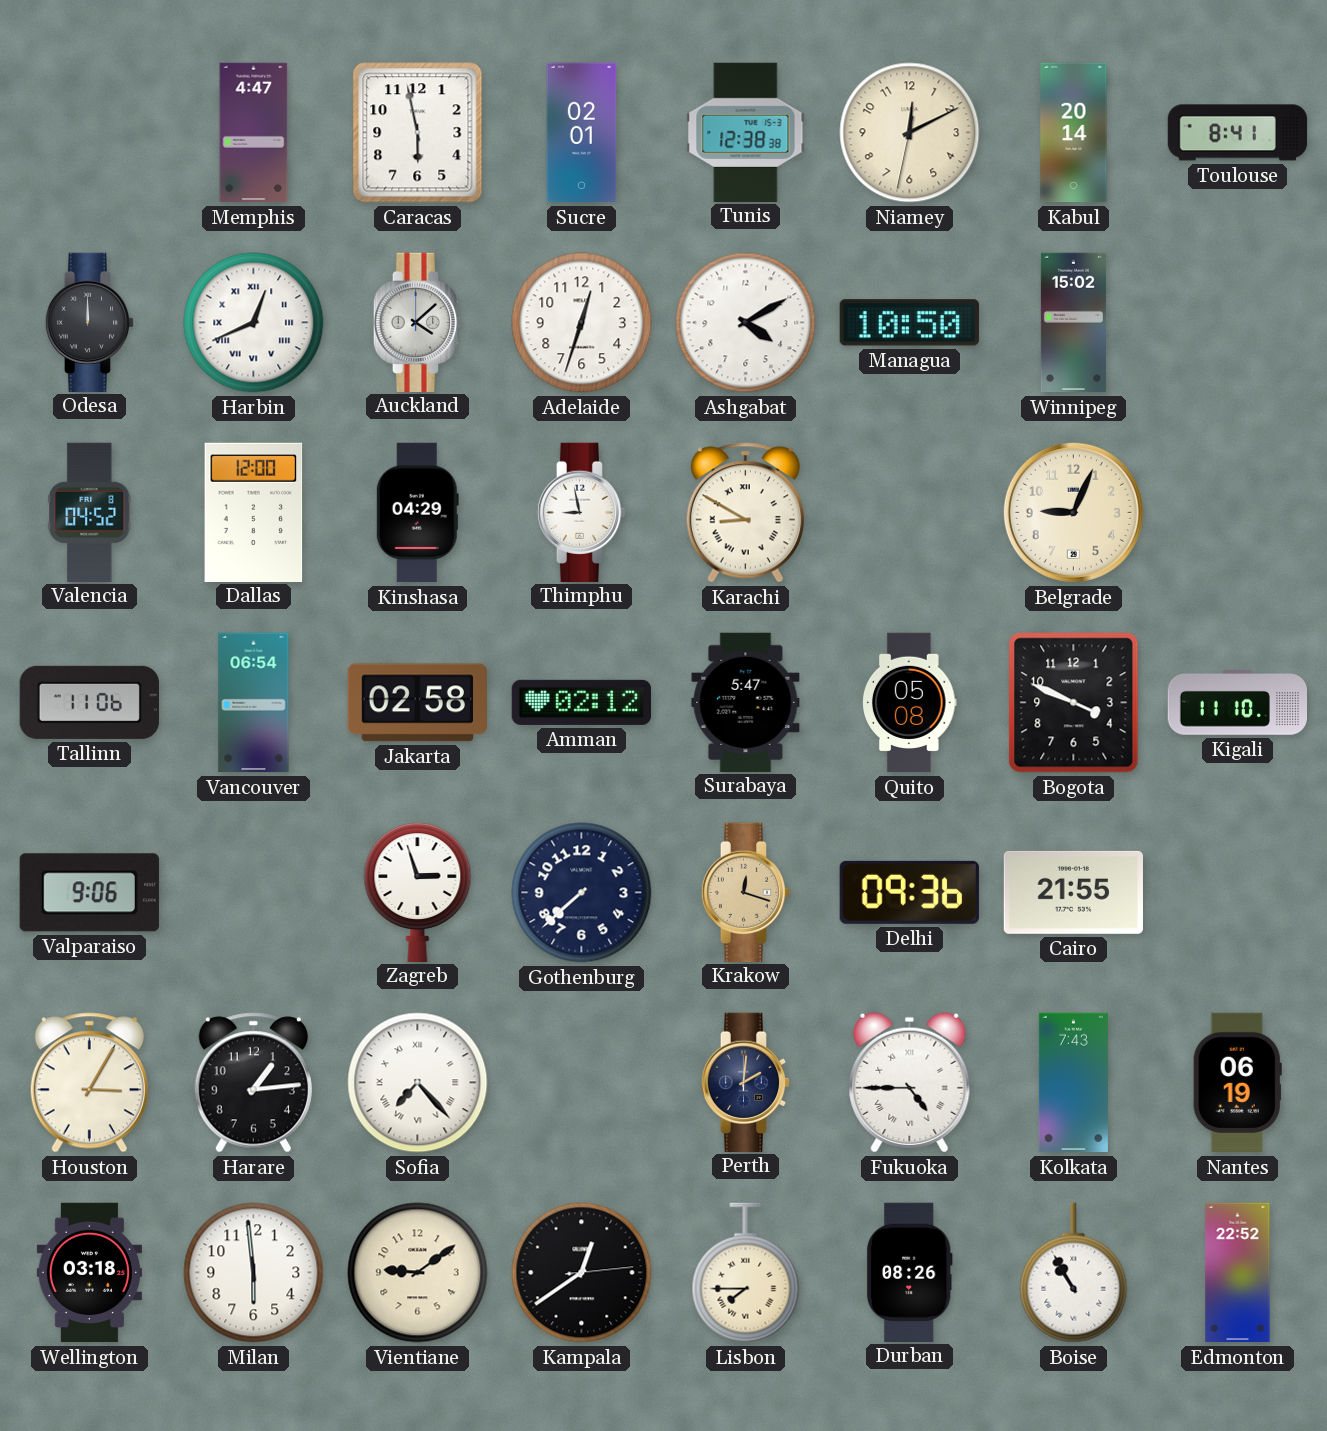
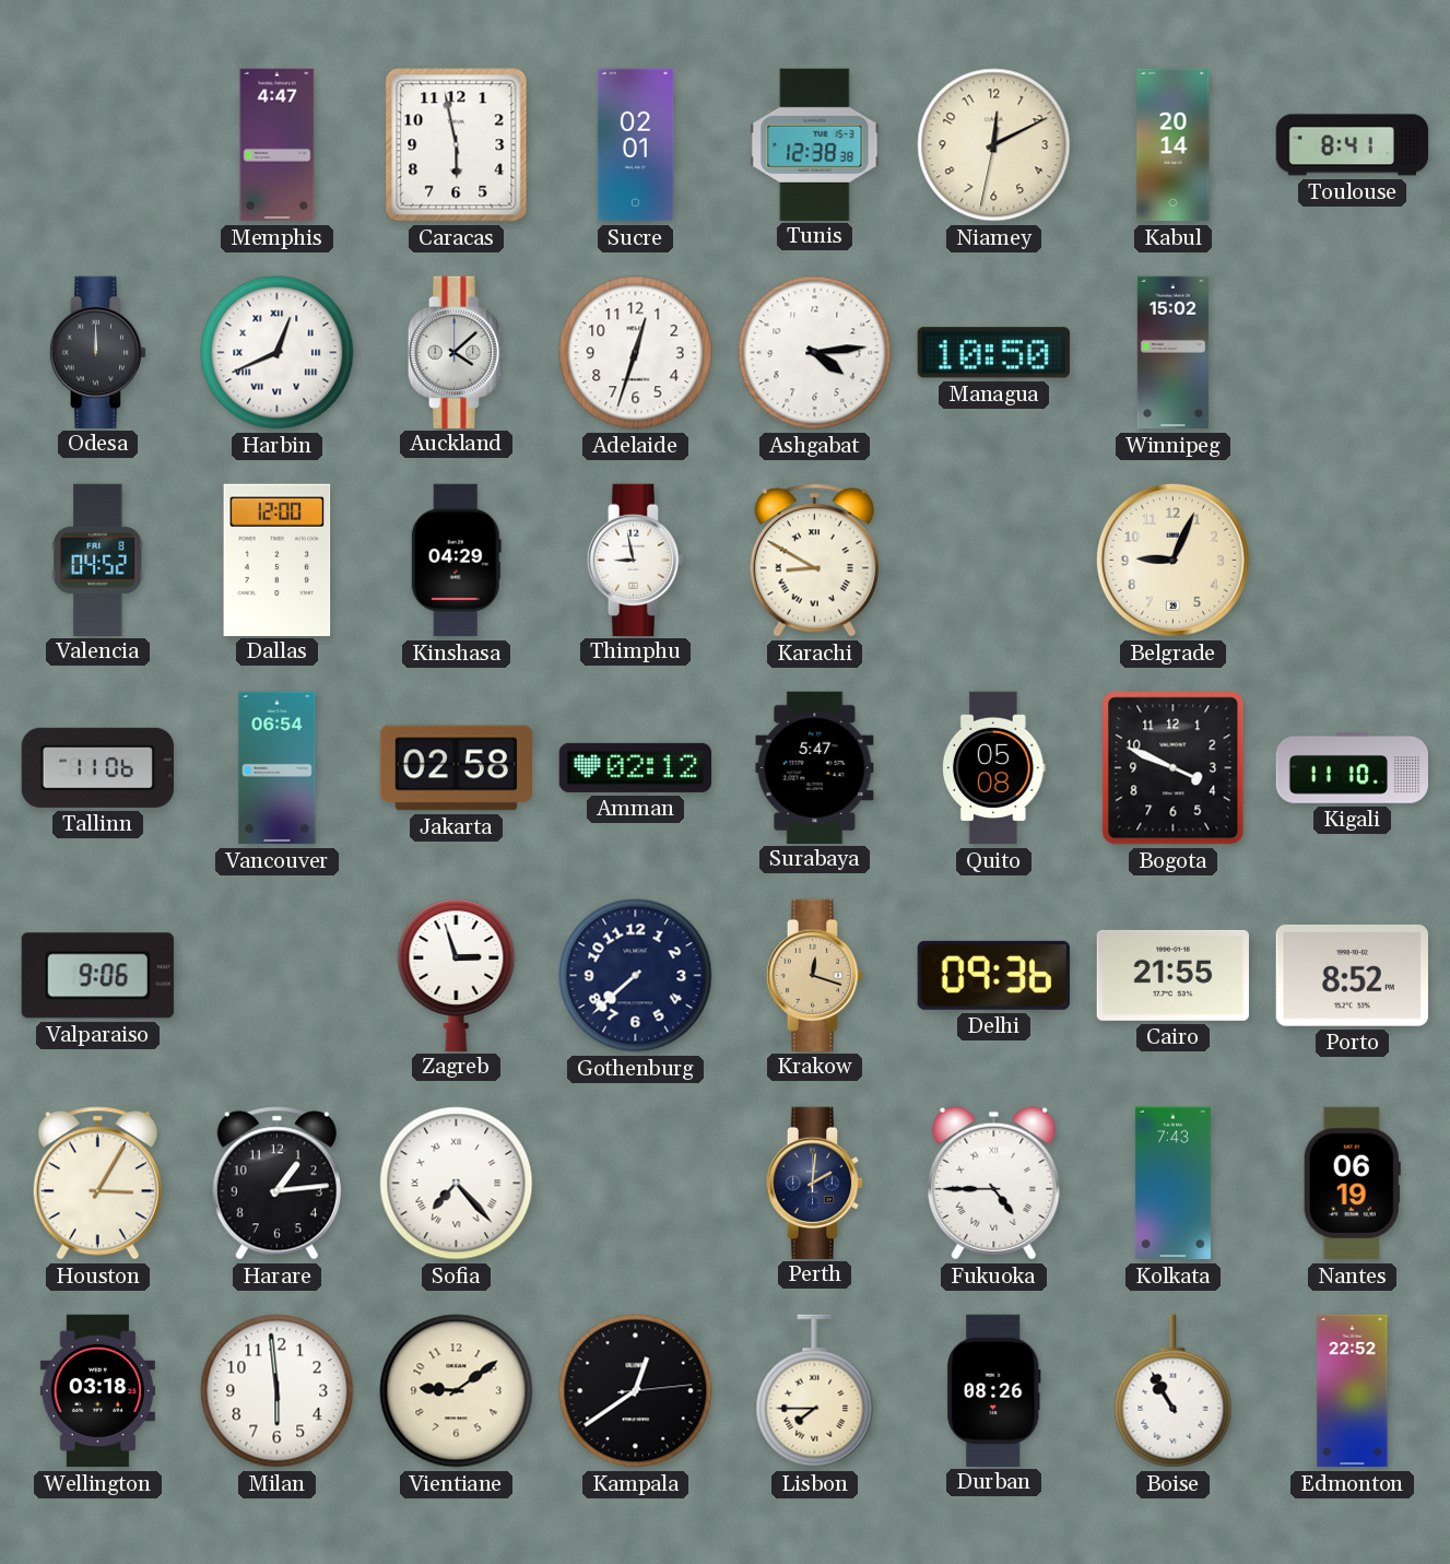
Ashgabat: 4:10 -> 4:14 (815, 353)
Porto: none -> 8:52 (1352, 975)
